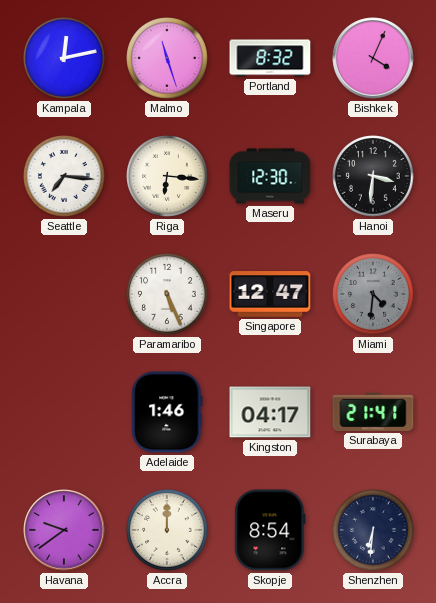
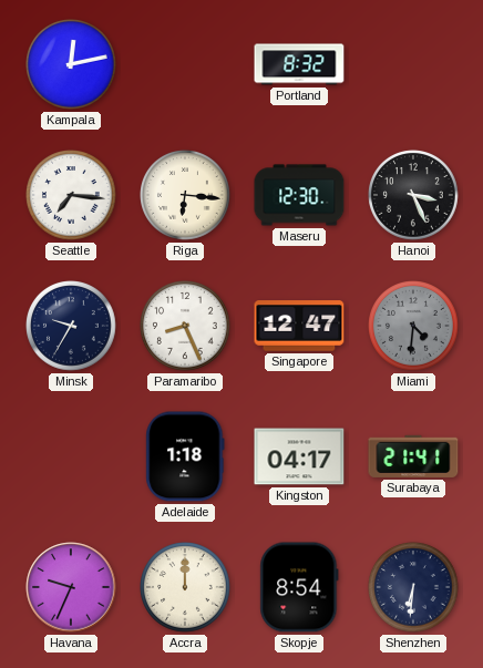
Malmo: 11:27 -> none (168, 59)
Bishkek: 4:04 -> none (373, 58)
Hanoi: 3:31 -> 3:26 (414, 196)
Minsk: none -> 9:35 (72, 327)
Paramaribo: 5:26 -> 8:26 (186, 327)
Adelaide: 1:46 -> 1:18 (185, 456)
Havana: 9:39 -> 9:34 (71, 587)
